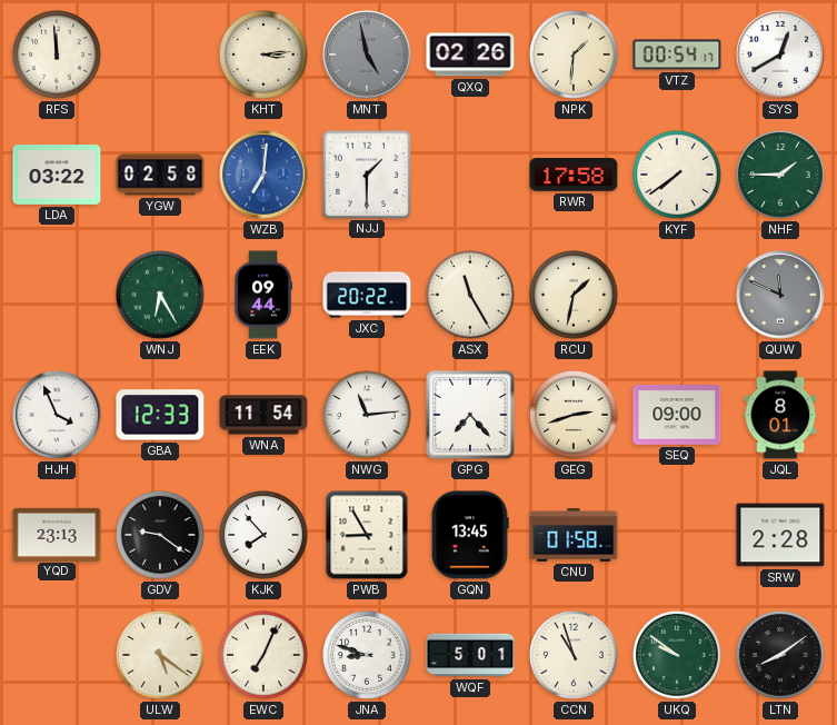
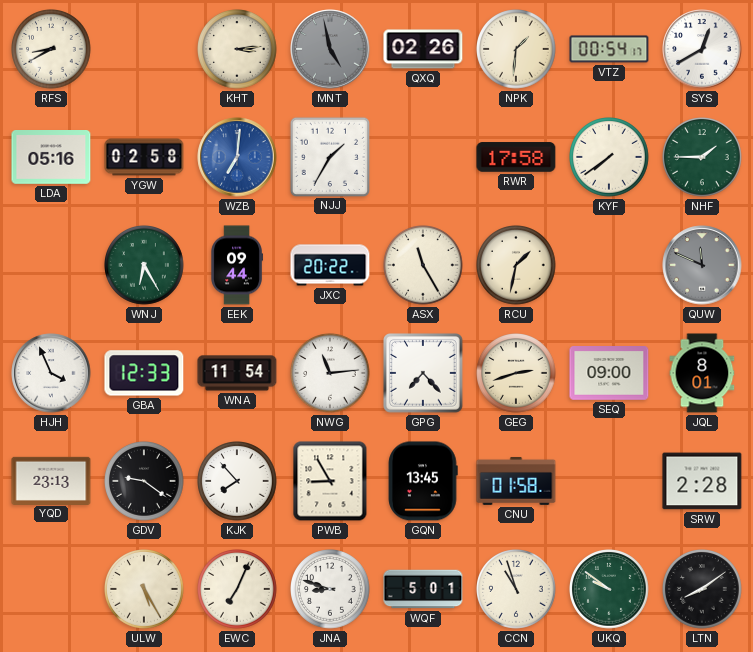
RFS: 11:59 -> 8:40 (52, 50)
LDA: 03:22 -> 05:16 (51, 157)
NJJ: 1:30 -> 1:35 (329, 156)
ULW: 5:21 -> 5:25 (145, 590)
